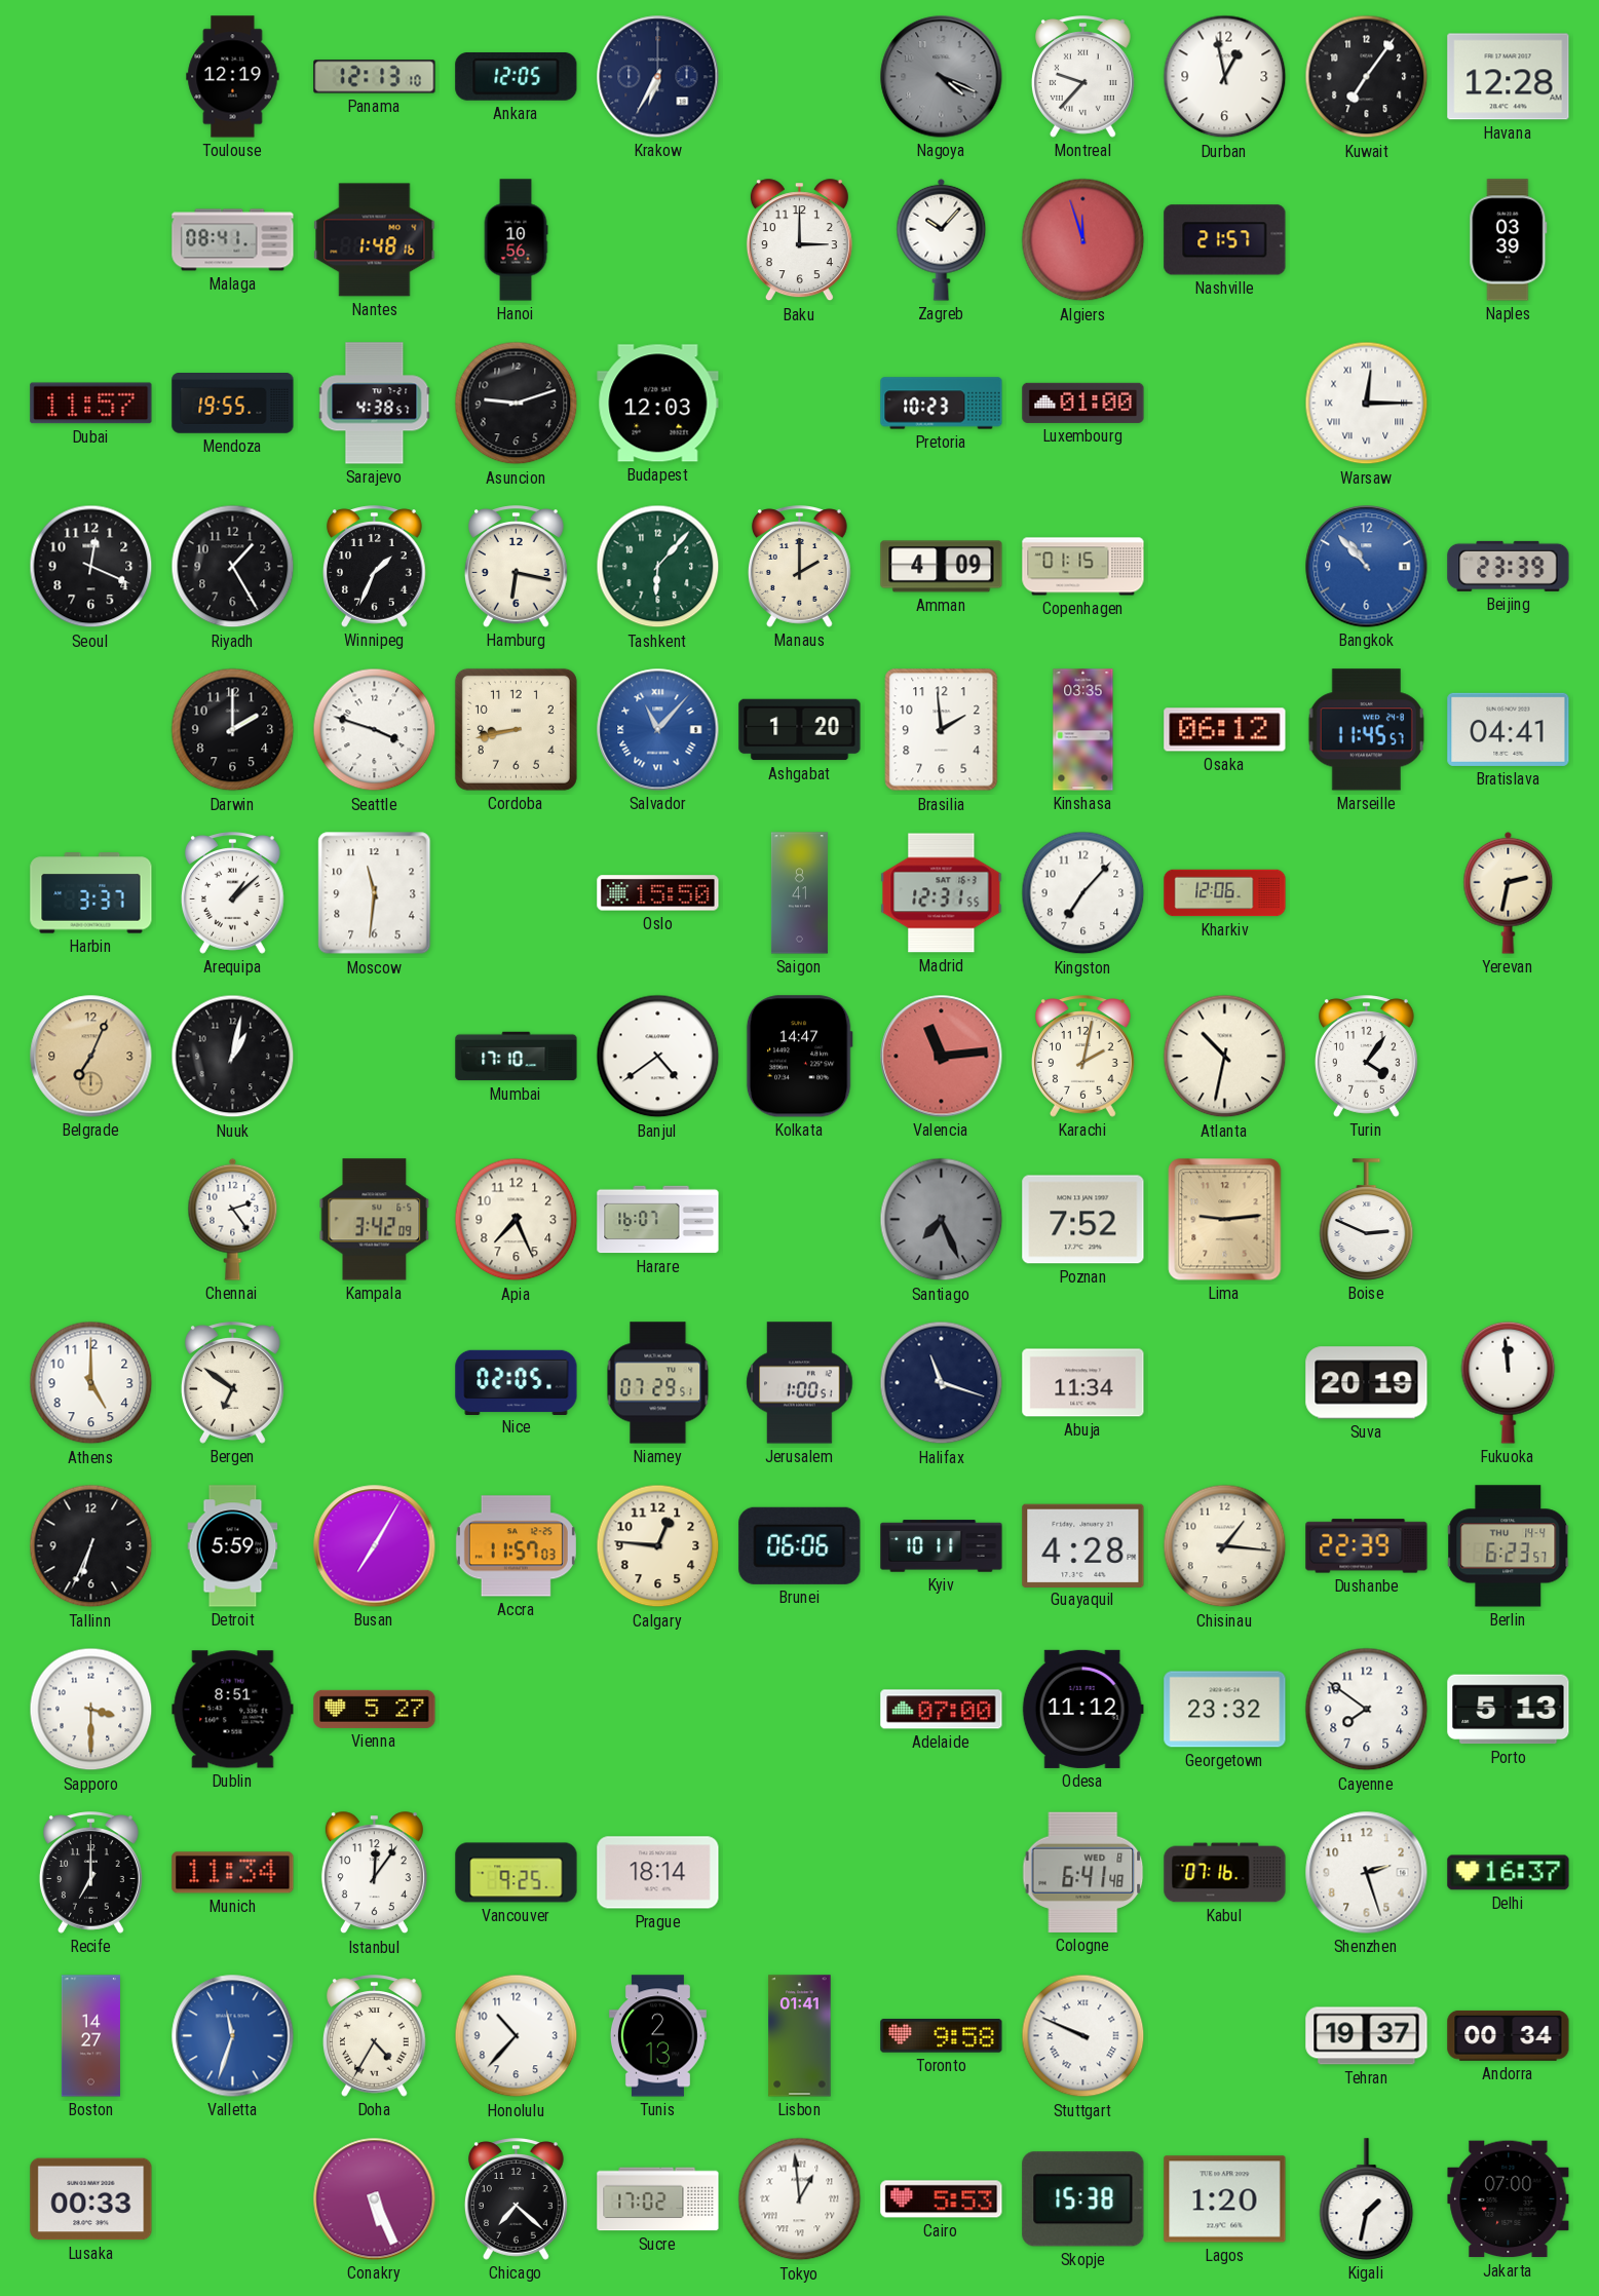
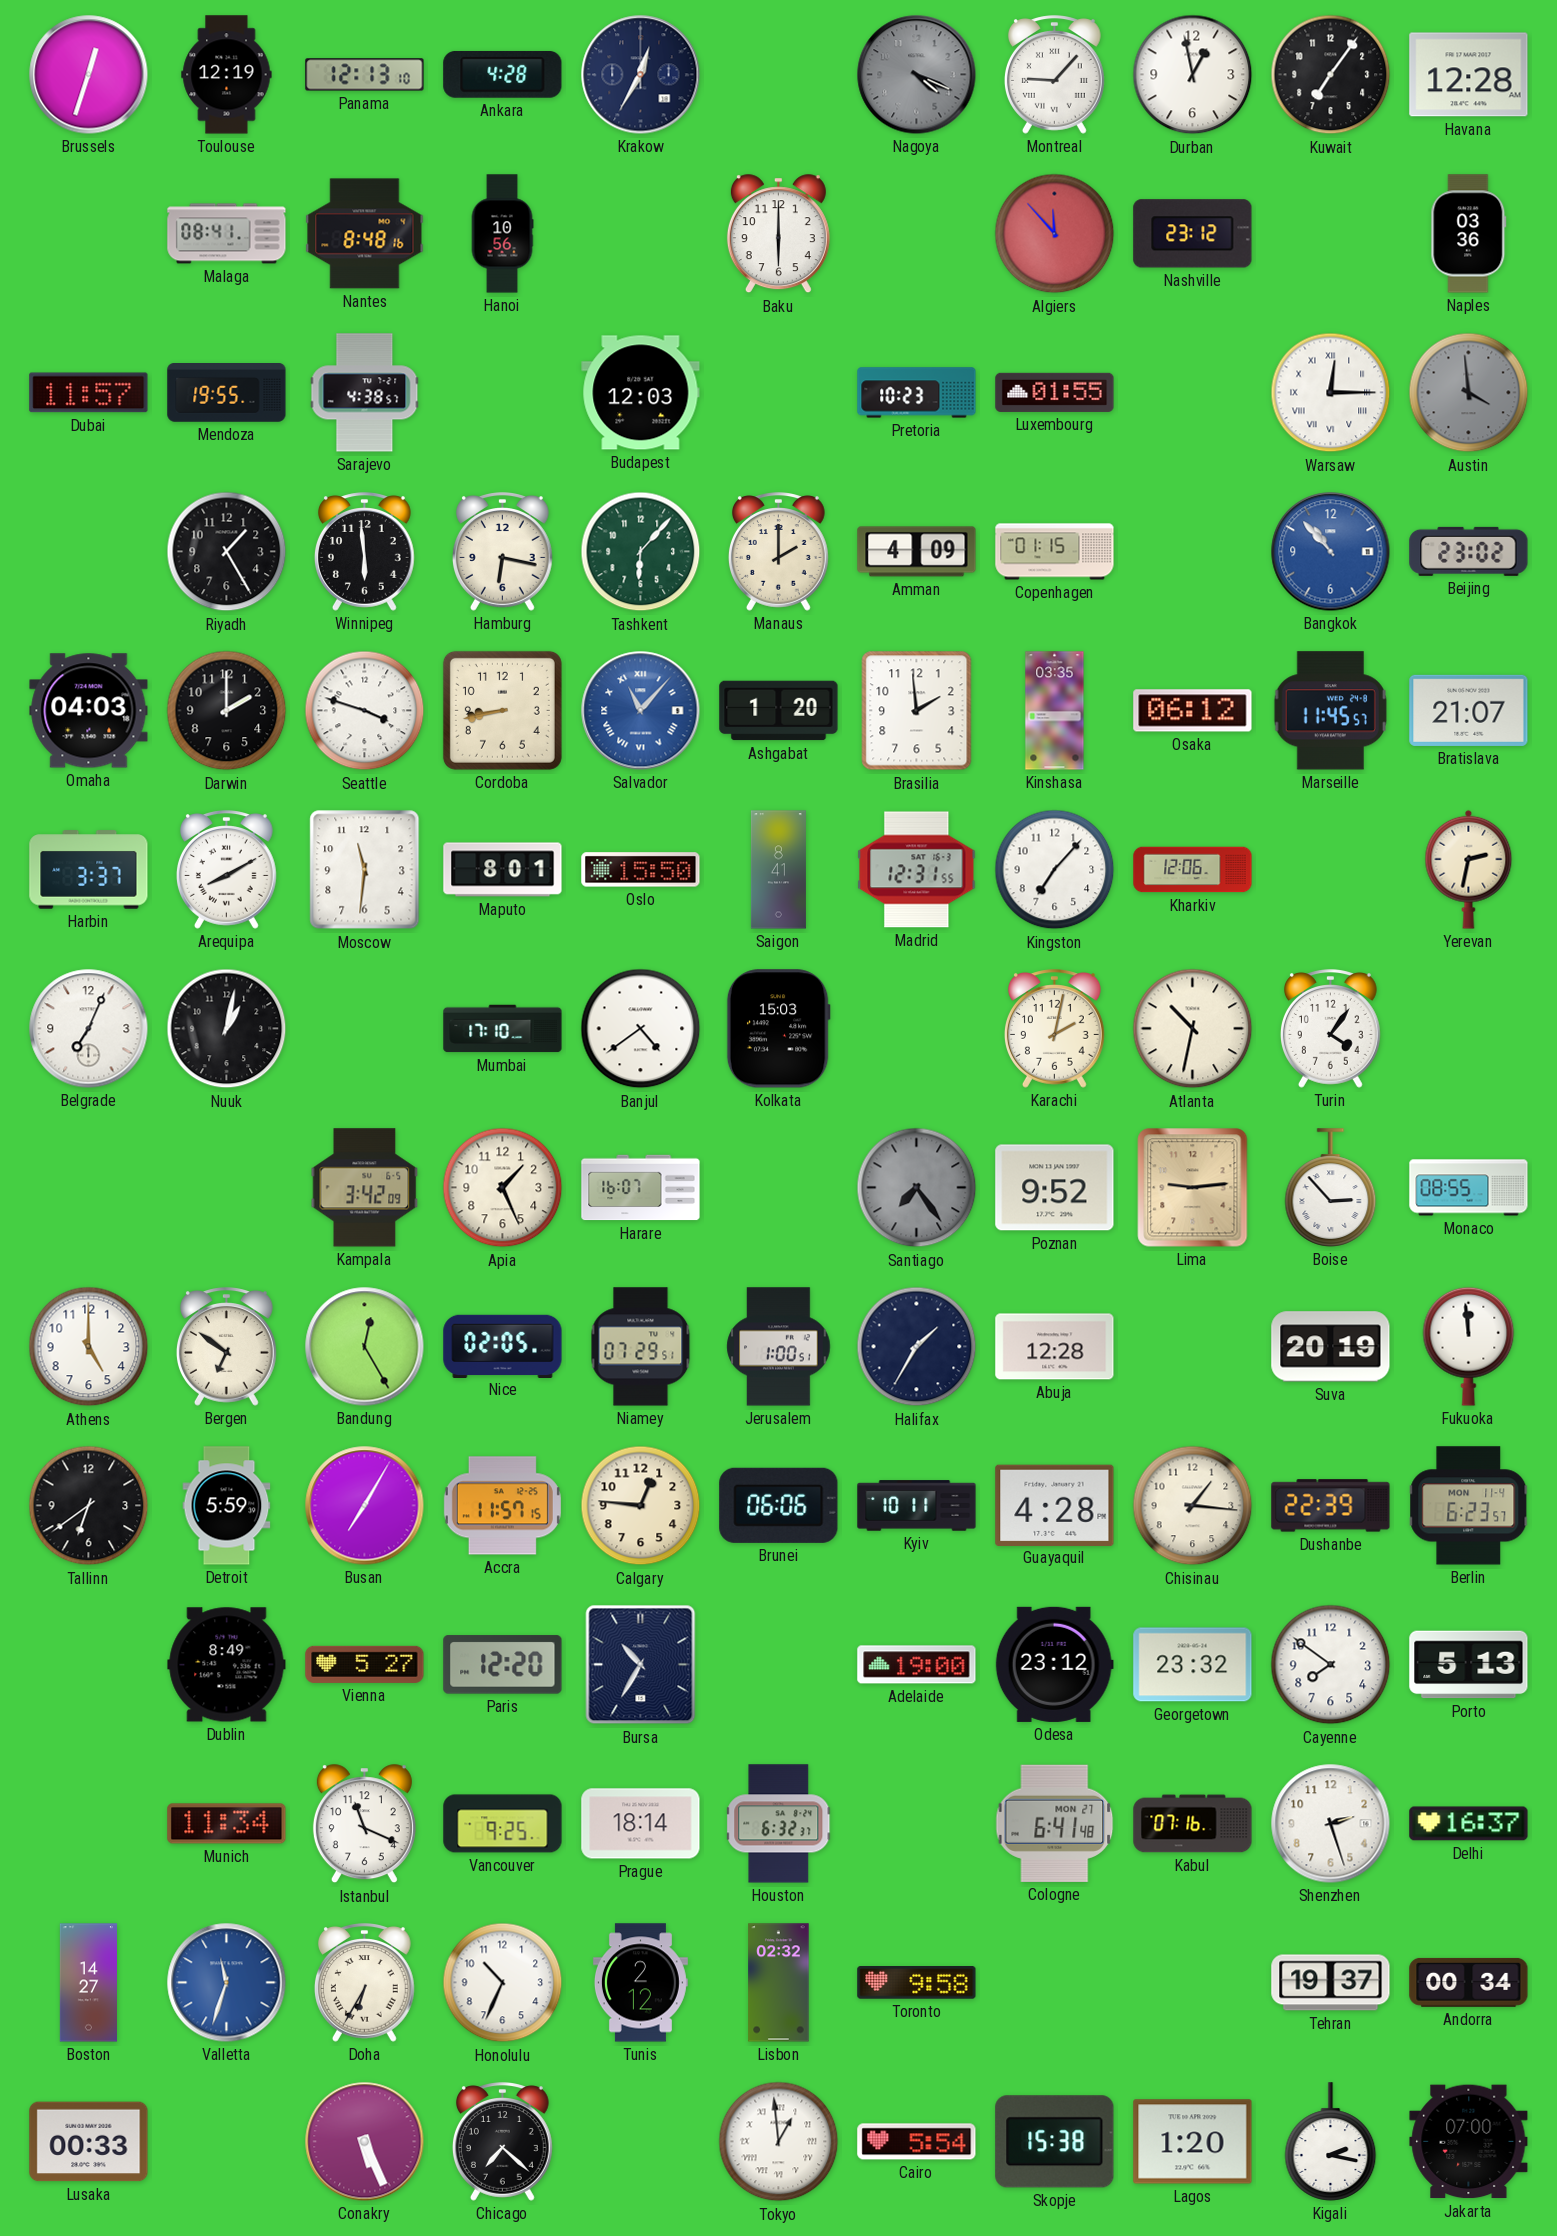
Brussels: none -> 12:33 (89, 75)
Ankara: 12:05 -> 4:28 (503, 74)
Krakow: 6:35 -> 12:35 (641, 75)
Montreal: 9:37 -> 9:07 (1054, 75)
Nantes: 1:48 -> 8:48 (365, 234)
Baku: 3:00 -> 6:00 (778, 234)
Zagreb: 10:07 -> none (942, 239)
Algiers: 11:57 -> 11:53 (1055, 234)
Nashville: 21:57 -> 23:12 (1193, 234)
Naples: 03:39 -> 03:36 (1469, 234)
Asuncion: 9:12 -> none (517, 404)
Luxembourg: 01:00 -> 01:55 (1055, 392)
Austin: none -> 3:59 (1469, 393)
Seoul: 12:19 -> none (91, 567)
Winnipeg: 1:34 -> 5:59 (364, 552)
Beijing: 23:39 -> 23:02 (1469, 551)
Omaha: none -> 04:03 (89, 711)
Bratislava: 04:41 -> 21:07 (1469, 710)
Arequipa: 1:08 -> 8:10 (226, 870)
Maputo: none -> 8:01 (503, 870)
Belgrade dial: champagne -> white (89, 1029)
Kolkata: 14:47 -> 15:03 (778, 1029)
Valencia: 11:14 -> none (942, 1057)
Chennai: 2:24 -> none (233, 1219)
Apia: 7:26 -> 1:26 (503, 1188)
Santiago: 7:26 -> 7:24 (917, 1188)
Poznan: 7:52 -> 9:52 (1055, 1188)
Boise: 2:49 -> 2:53 (1331, 1188)
Monaco: none -> 08:55 (1469, 1188)
Bandung: none -> 12:25 (365, 1347)
Halifax: 11:18 -> 1:35 (917, 1347)
Abuja: 11:34 -> 12:28 (1055, 1347)
Tallinn: 6:34 -> 6:39 (89, 1506)
Accra: 11:57:03 -> 11:57:15 (502, 1506)
Berlin date: THU 14-4 -> MON 11-4 (1469, 1506)
Sapporo: 3:30 -> none (91, 1710)
Dublin: 8:51 -> 8:49 (227, 1665)
Paris: none -> 12:20 (503, 1665)
Bursa: none -> 10:35 (641, 1665)
Adelaide: 07:00 -> 19:00 (917, 1665)
Odesa: 11:12 -> 23:12 (1054, 1664)
Recife: 7:00 -> none (90, 1873)
Istanbul: 12:06 -> 11:19 (364, 1824)
Houston: none -> 6:32 (779, 1824)
Cologne date: WED 8 -> MON 27 (1055, 1823)
Doha: 4:35 -> 6:35 (364, 1983)
Honolulu: 10:37 -> 10:34 (503, 1983)
Tunis: 2:13 -> 2:12 (640, 1983)
Lisbon: 01:41 -> 02:32 (779, 1983)
Stuttgart: 9:49 -> none (1083, 2036)
Sucre: 17:02 -> none (658, 2199)
Cairo: 5:53 -> 5:54 (917, 2142)
Kigali: 1:32 -> 2:17 (1331, 2142)
